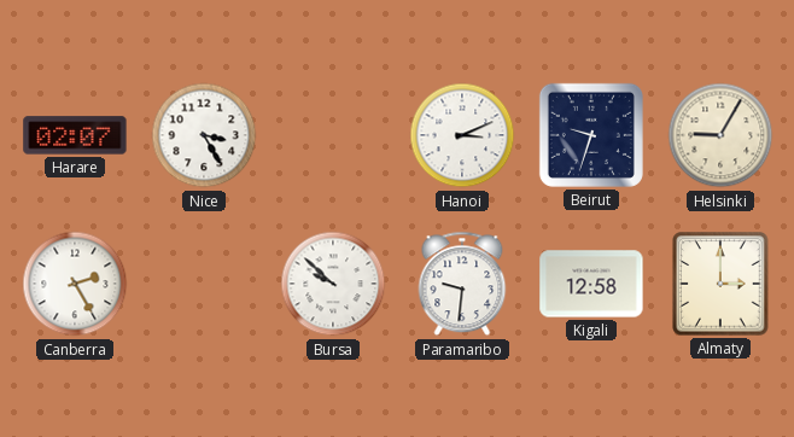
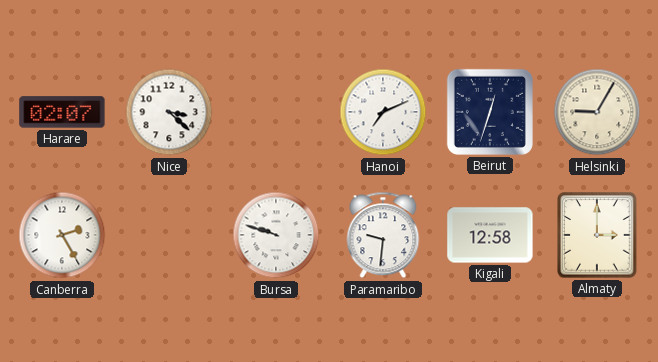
Nice: 3:25 -> 3:22 (169, 112)
Hanoi: 3:11 -> 7:11 (383, 112)
Beirut: 9:33 -> 12:33 (490, 112)
Bursa: 9:52 -> 9:48 (276, 235)
